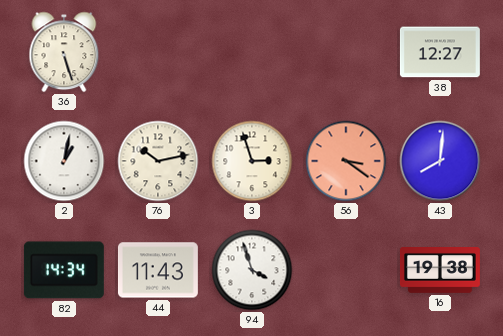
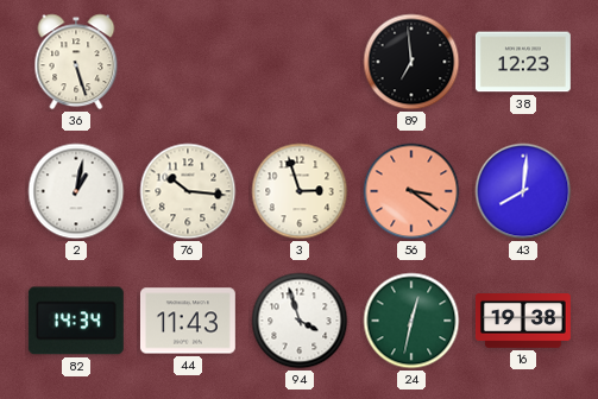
89: none -> 6:59 (411, 62)
38: 12:27 -> 12:23 (523, 62)
76: 10:13 -> 10:16 (188, 191)
24: none -> 12:32 (411, 321)
